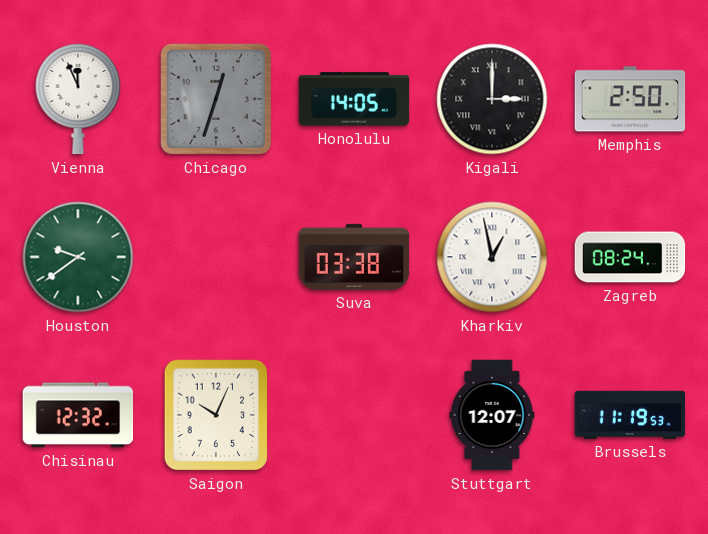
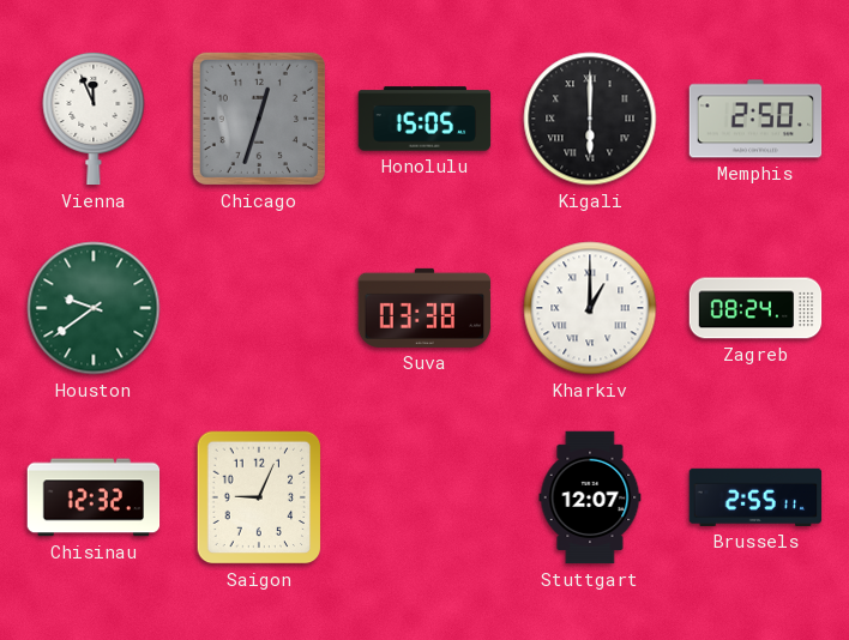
Honolulu: 14:05 -> 15:05 (424, 119)
Kigali: 3:00 -> 6:00 (590, 119)
Kharkiv: 12:58 -> 1:00 (590, 308)
Saigon: 10:04 -> 9:04 (259, 497)
Brussels: 11:19 -> 2:55 (755, 497)
